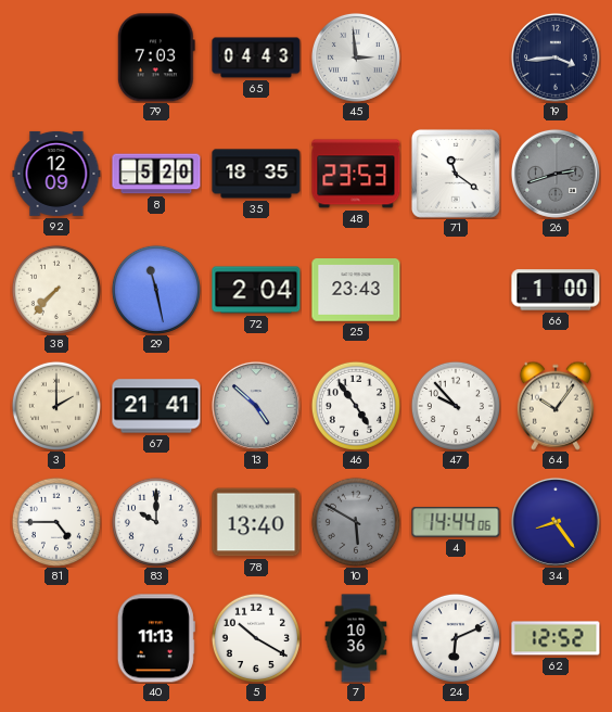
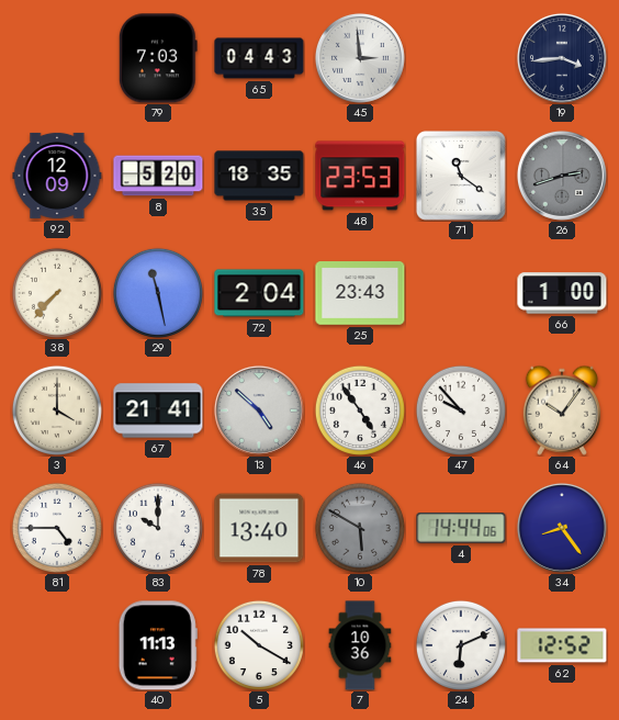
3: 2:00 -> 4:00 (57, 410)
